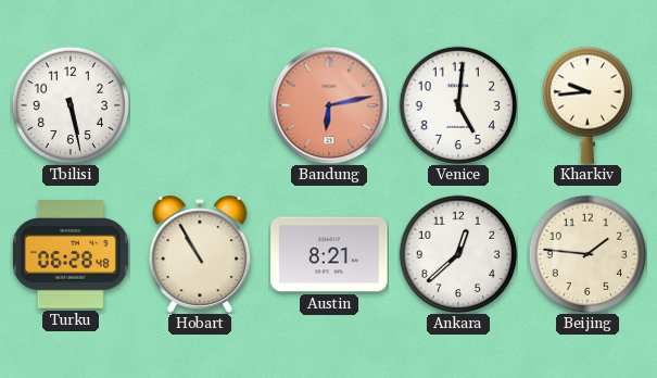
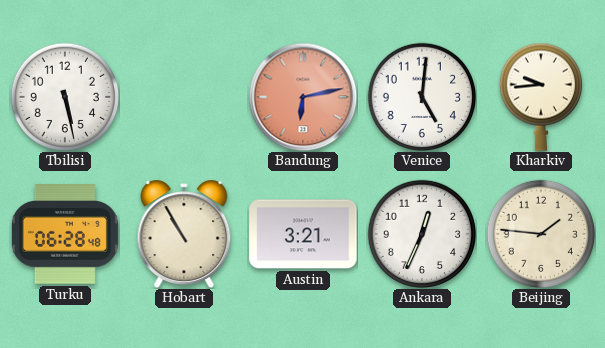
Austin: 8:21 -> 3:21 (303, 234)
Ankara: 12:38 -> 12:34 (421, 233)
